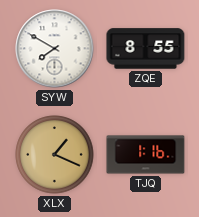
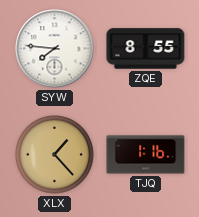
SYW: 7:50 -> 7:46 (55, 49)
XLX: 1:19 -> 1:23 (55, 155)
